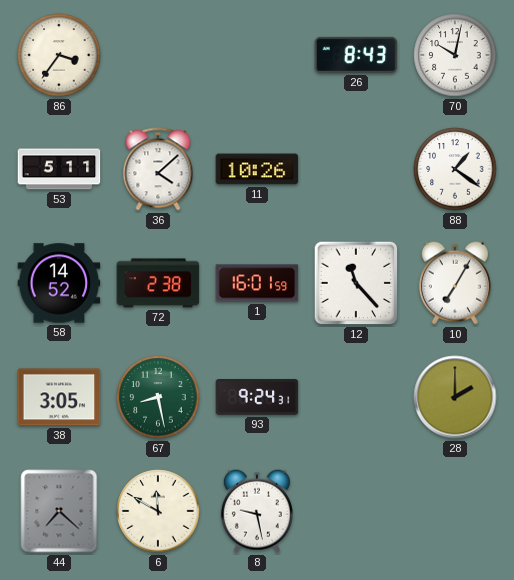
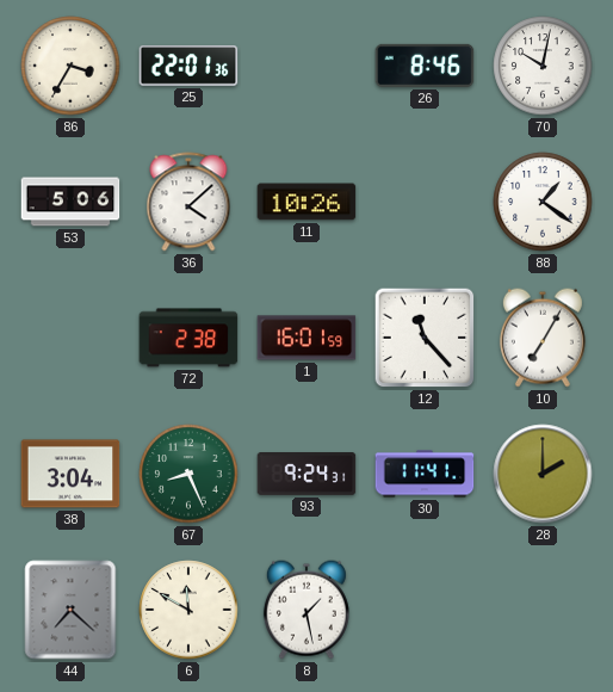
86: 3:36 -> 3:35 (70, 66)
25: none -> 22:01 (188, 66)
26: 8:43 -> 8:46 (425, 66)
53: 5:11 -> 5:06 (70, 202)
58: 14:52 -> none (59, 283)
38: 3:05 -> 3:04 (70, 474)
67: 8:28 -> 8:26 (188, 474)
30: none -> 11:41 (425, 474)
8: 9:28 -> 1:28 (306, 610)
